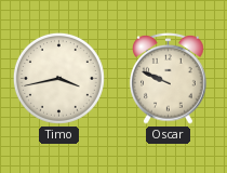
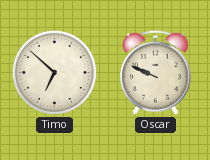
Timo: 3:43 -> 6:52 (54, 72)
